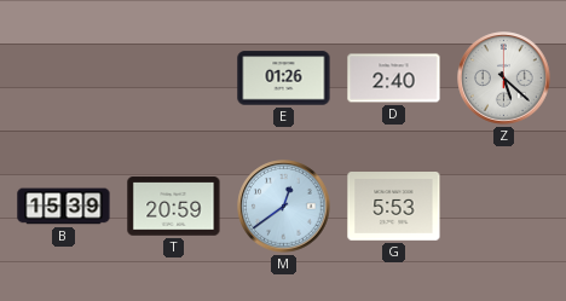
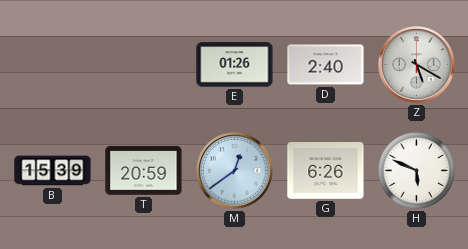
Z: 5:22 -> 5:20 (417, 65)
G: 5:53 -> 6:26 (326, 171)
H: none -> 5:49 (416, 170)
